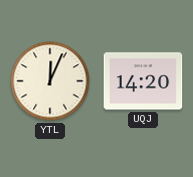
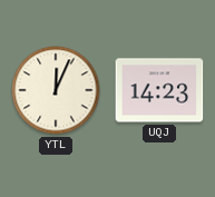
UQJ: 14:20 -> 14:23 (159, 90)
